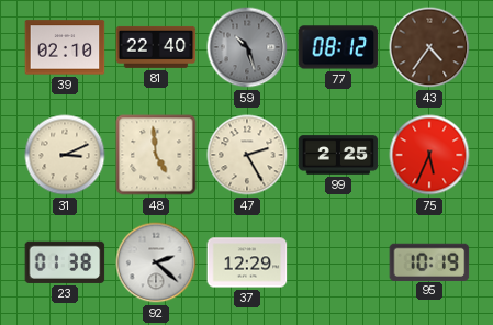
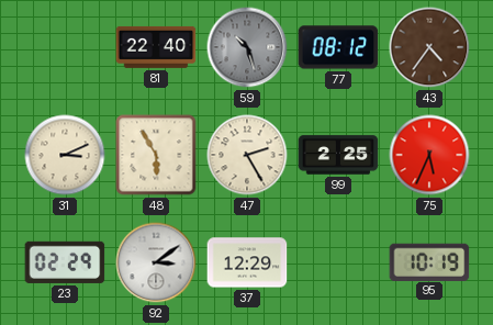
39: 02:10 -> none (65, 47)
48: 4:59 -> 5:55 (156, 155)
23: 01:38 -> 02:29 (65, 262)
92: 2:22 -> 3:09 (156, 262)
